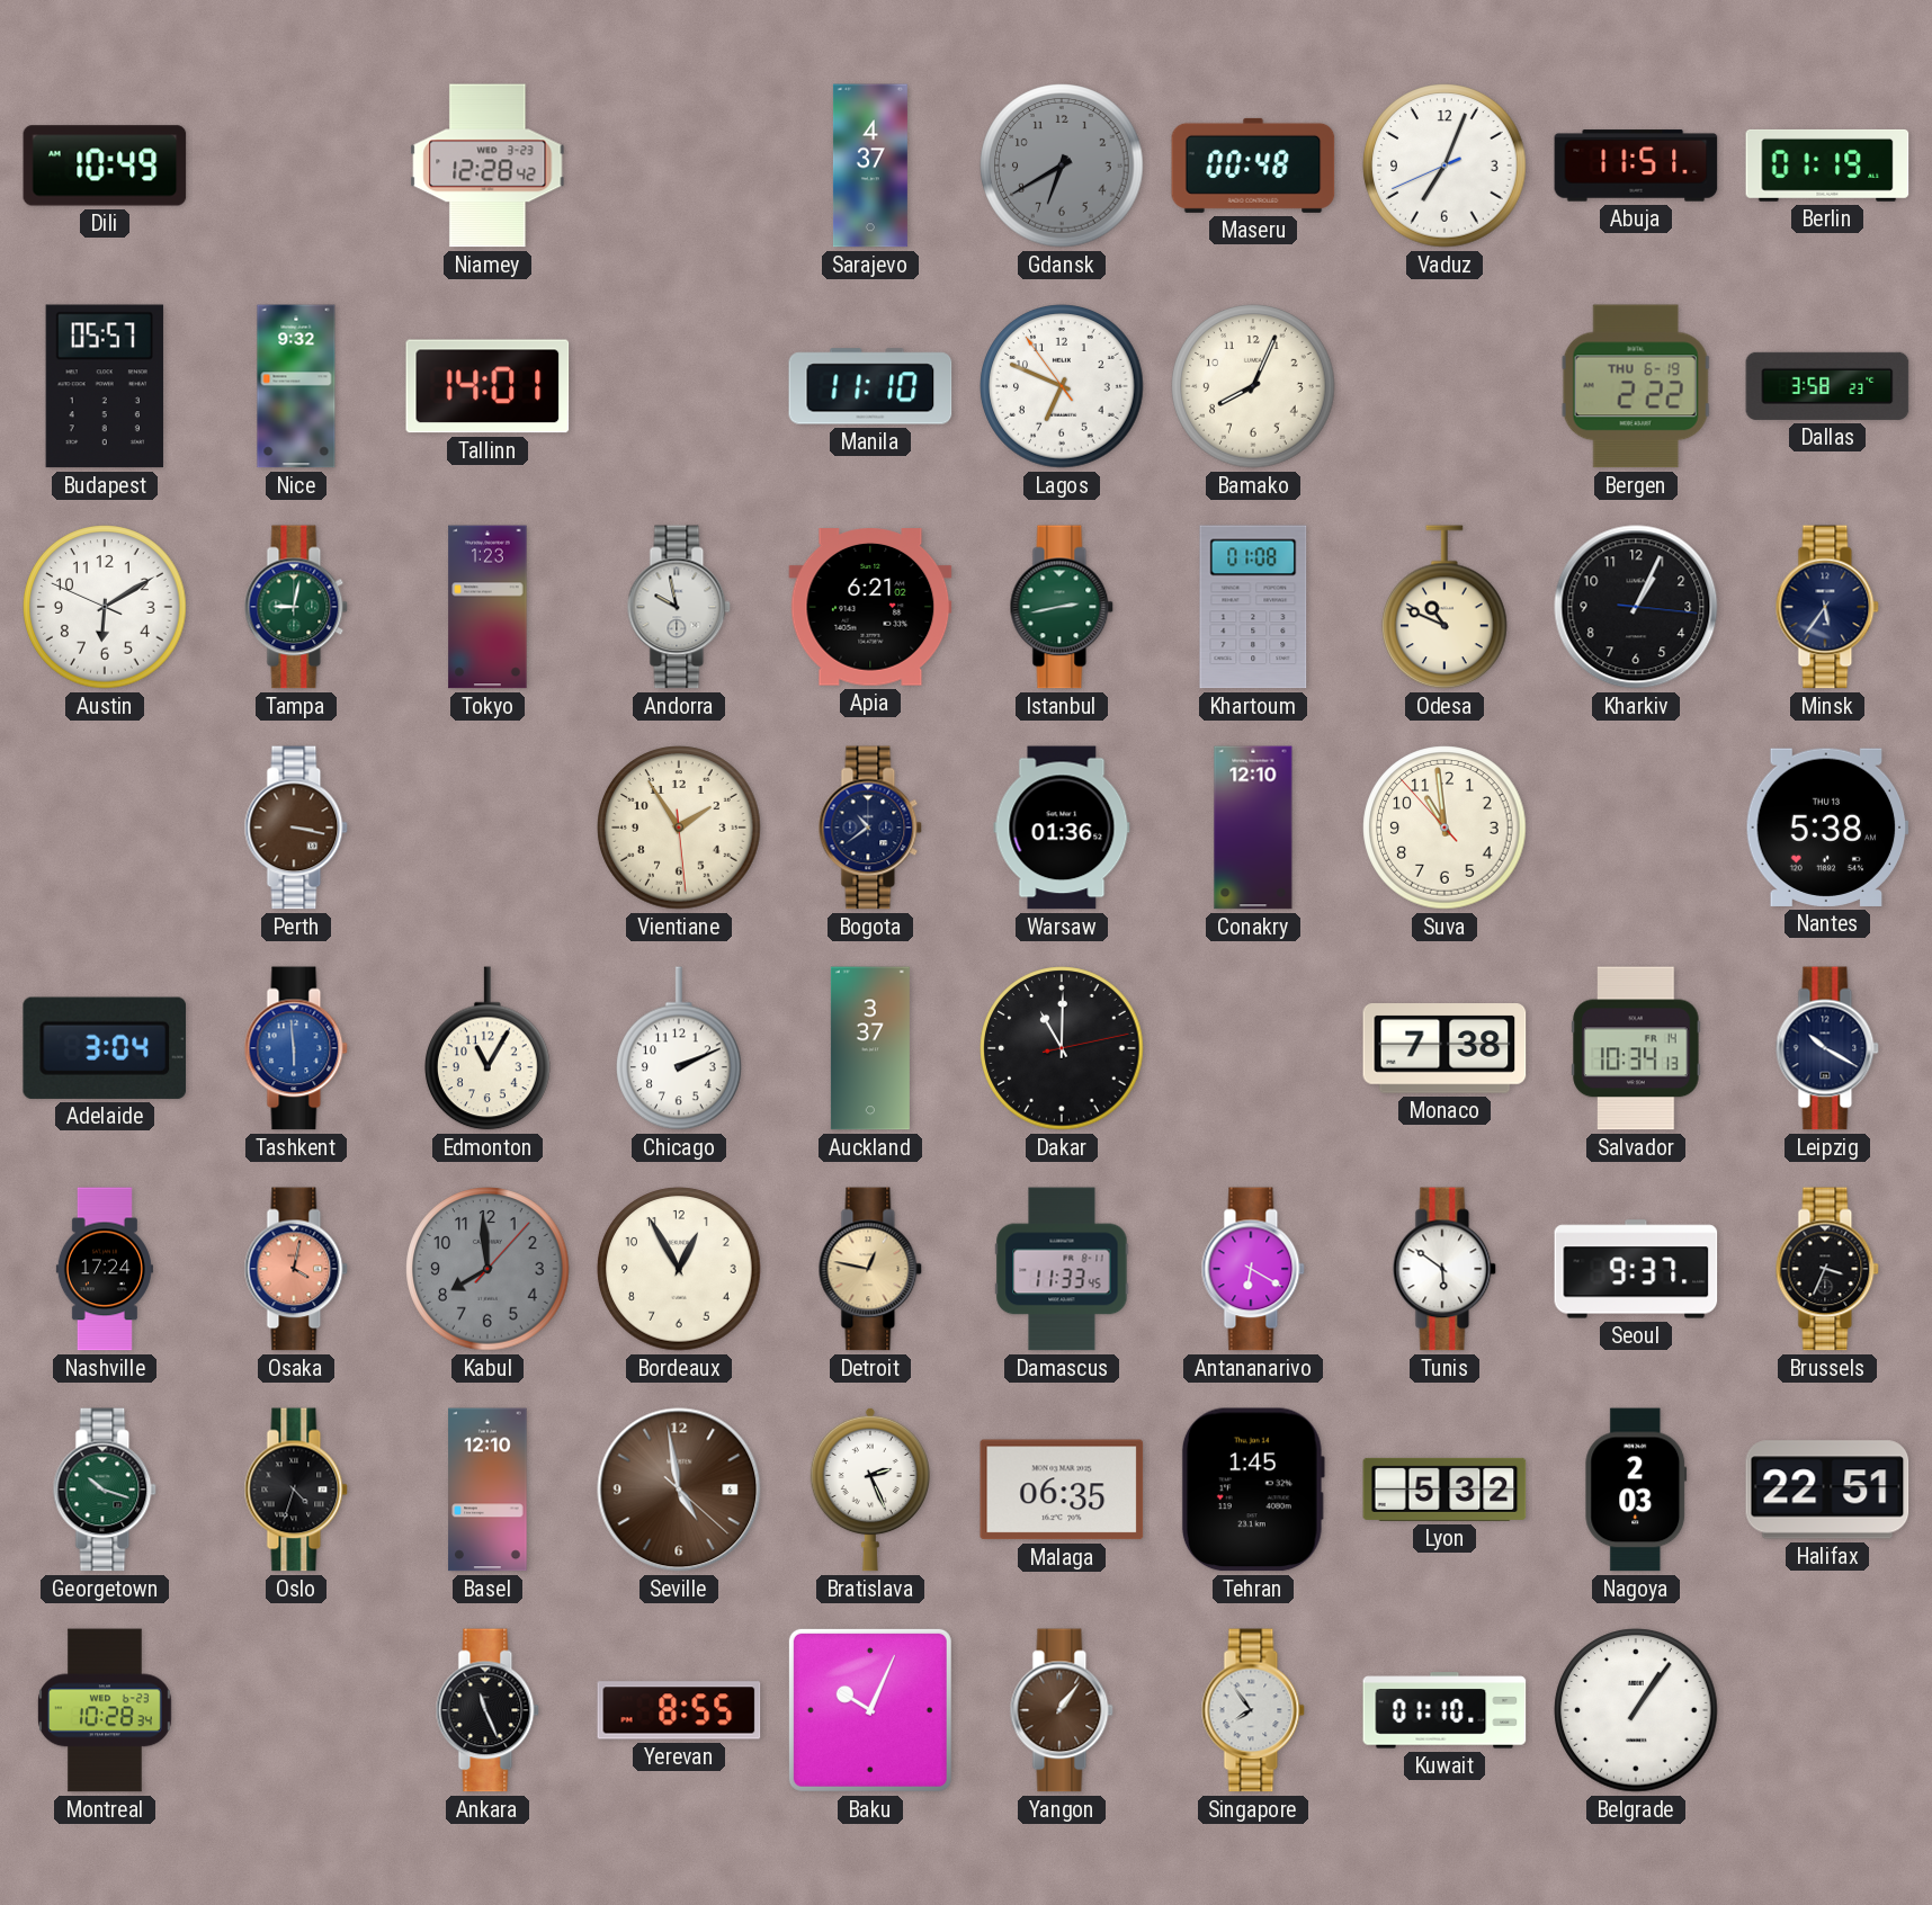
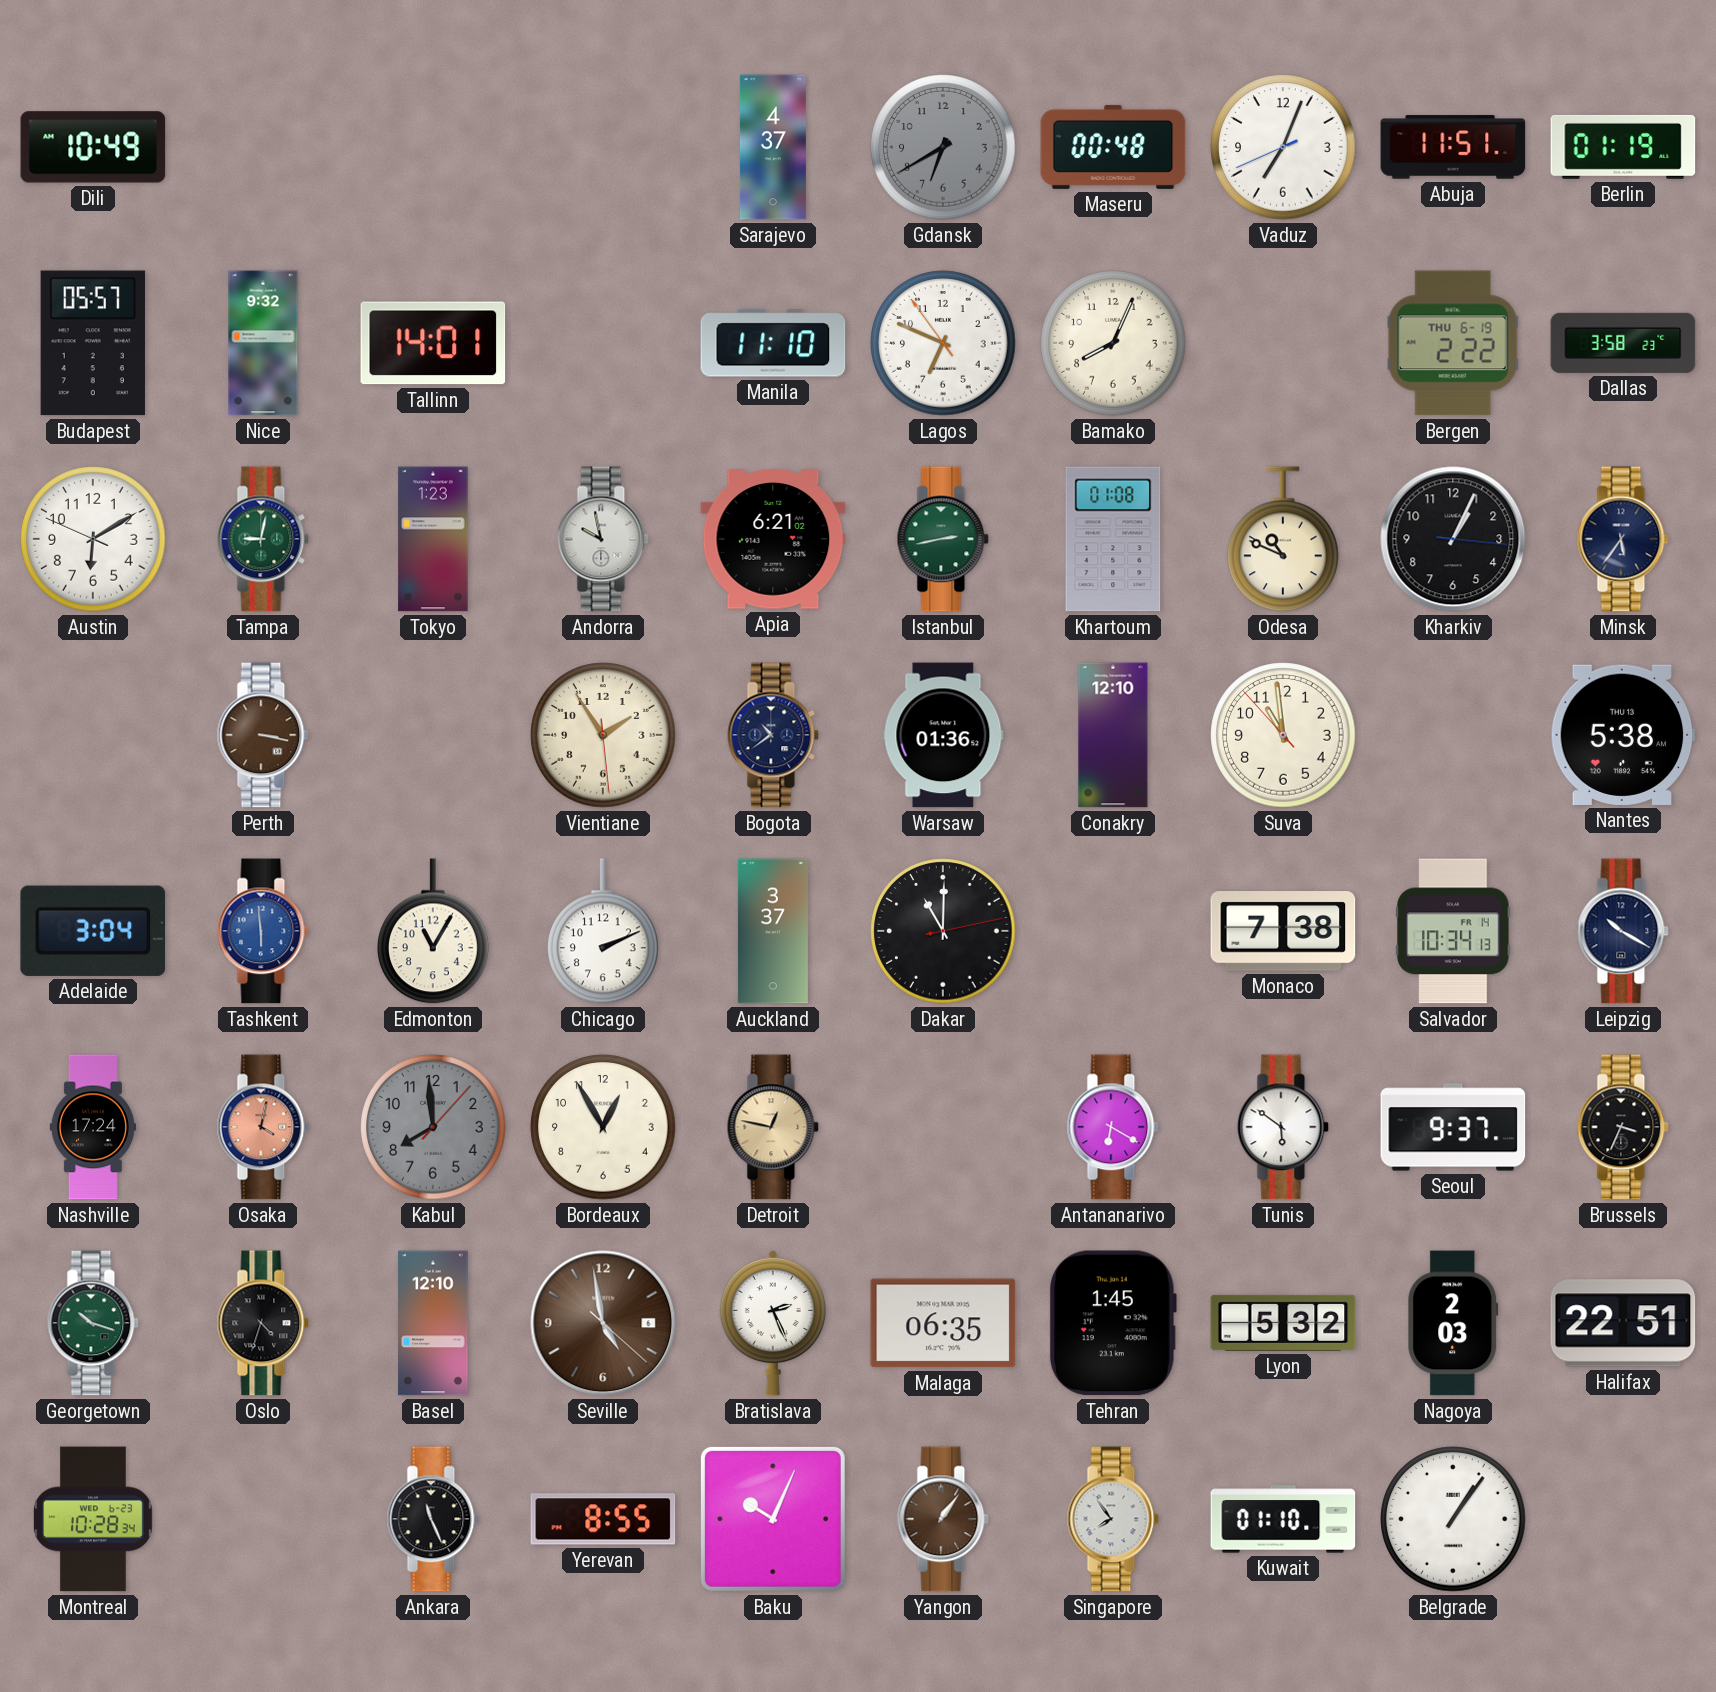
Niamey: 12:28 -> none (488, 166)
Damascus: 11:33 -> none (1062, 1269)
